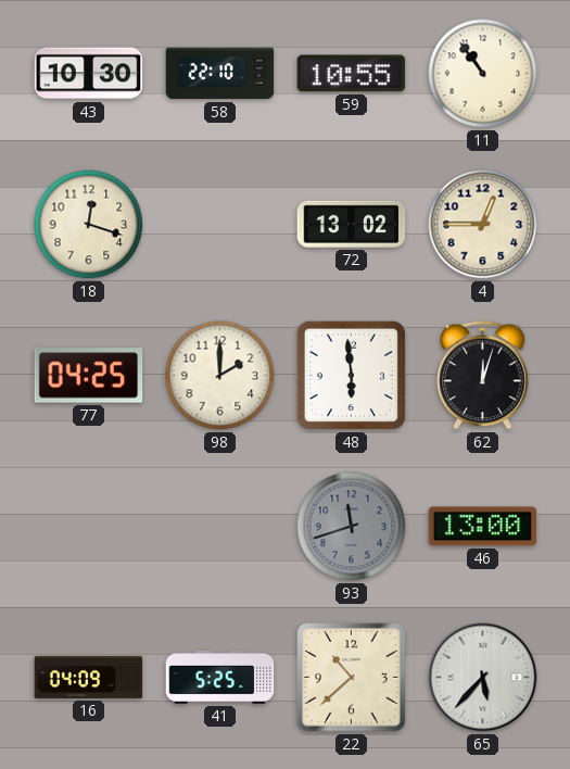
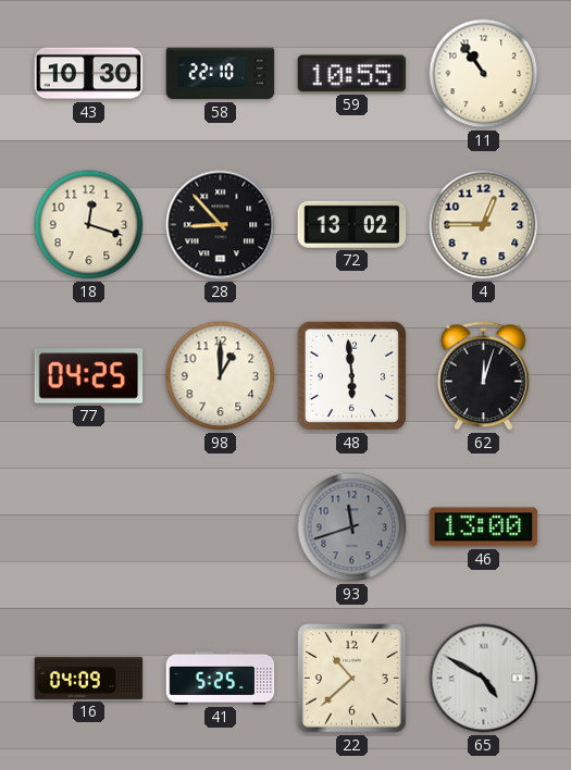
28: none -> 8:53 (221, 225)
98: 2:00 -> 1:00 (221, 376)
65: 5:37 -> 4:50 (484, 679)
